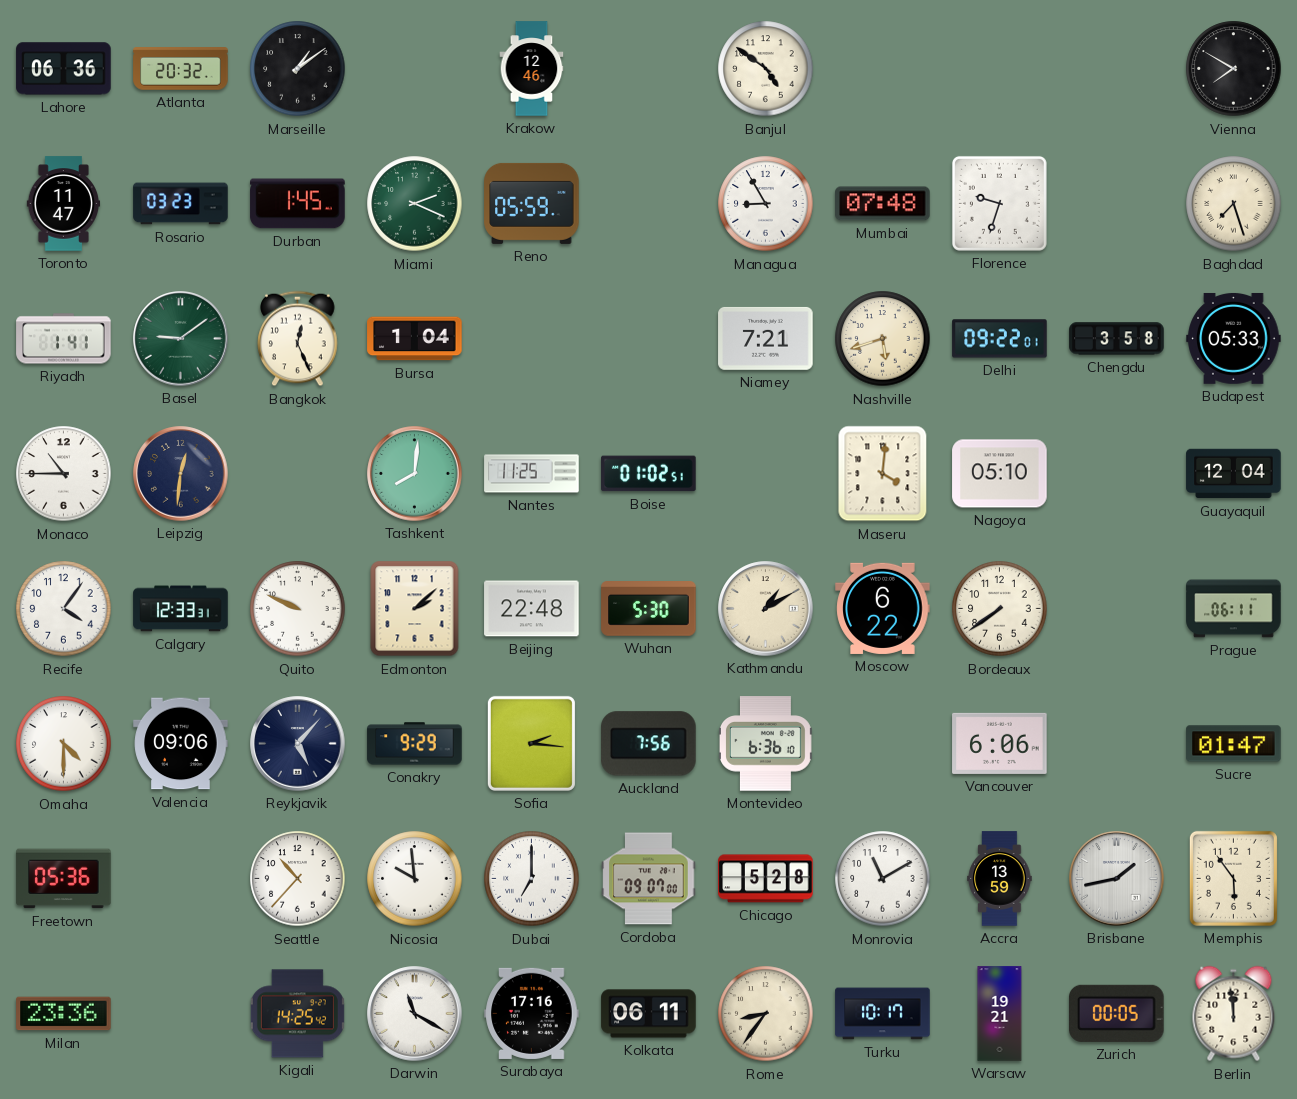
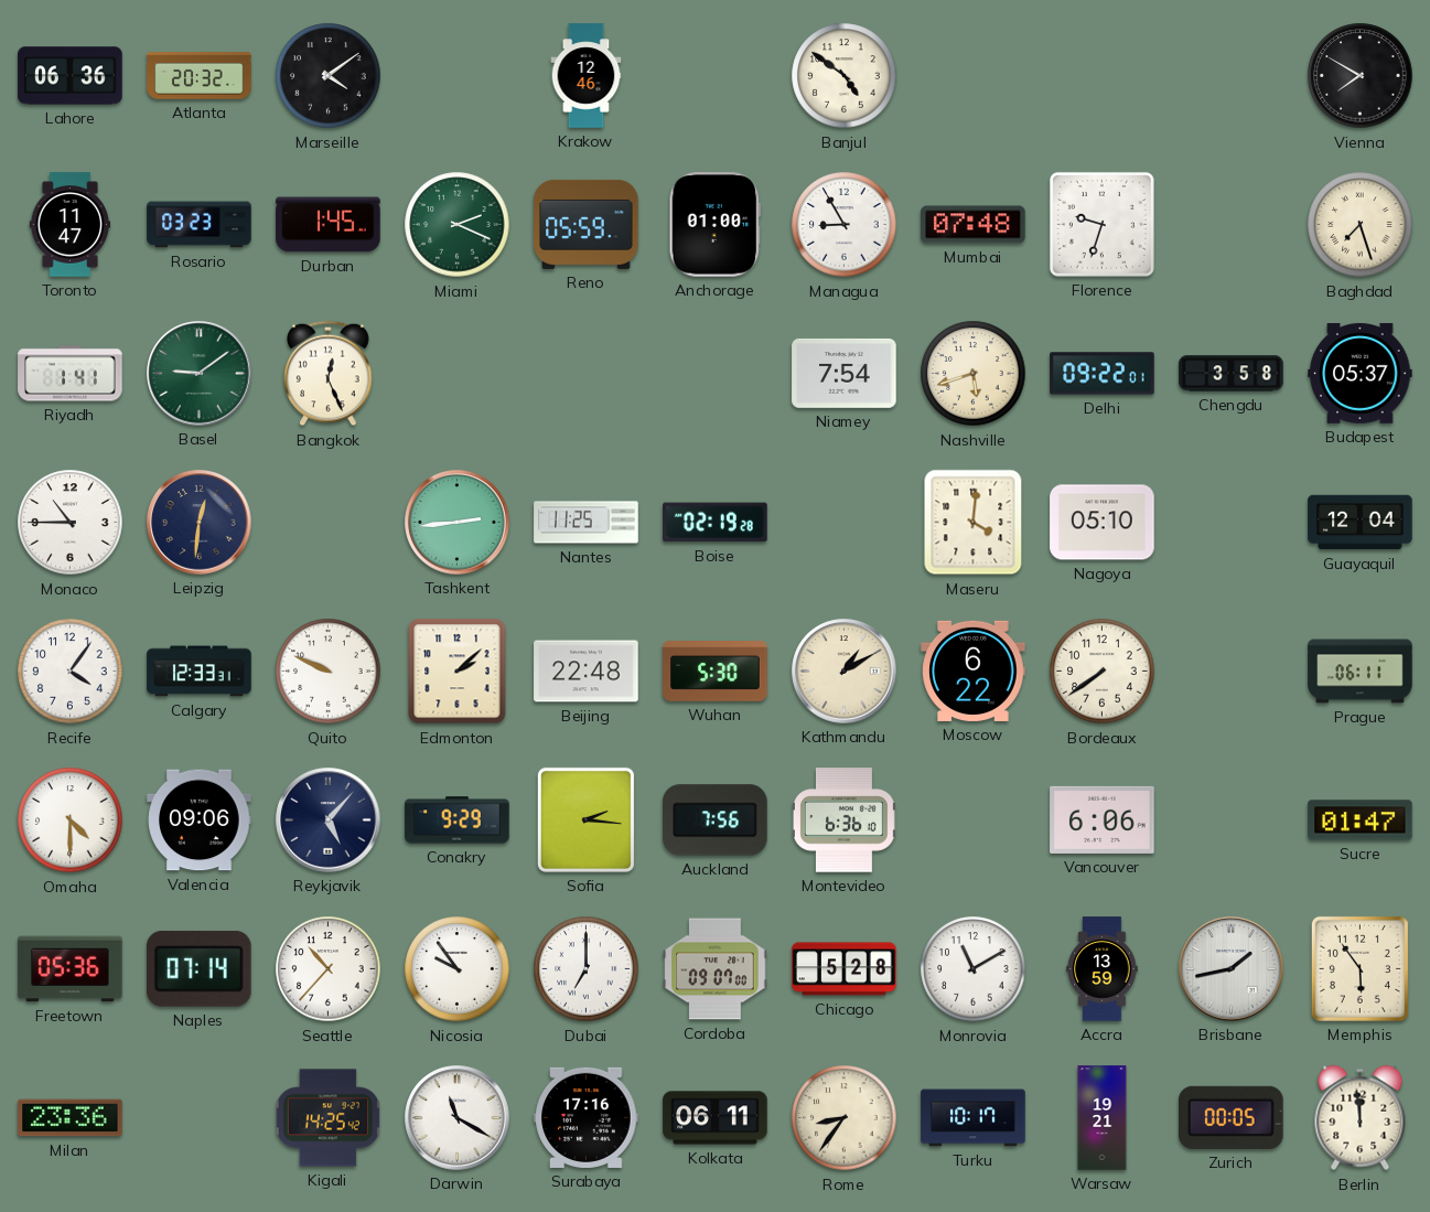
Marseille: 1:09 -> 4:09 (329, 76)
Anchorage: none -> 01:00 (714, 225)
Bursa: 1:04 -> none (415, 339)
Niamey: 7:21 -> 7:54 (845, 373)
Budapest: 05:33 -> 05:37 (1361, 373)
Tashkent: 8:01 -> 2:44 (458, 523)
Boise: 01:02 -> 02:19 (716, 523)
Naples: none -> 07:14 (198, 968)
Nicosia: 9:59 -> 9:54 (458, 969)
